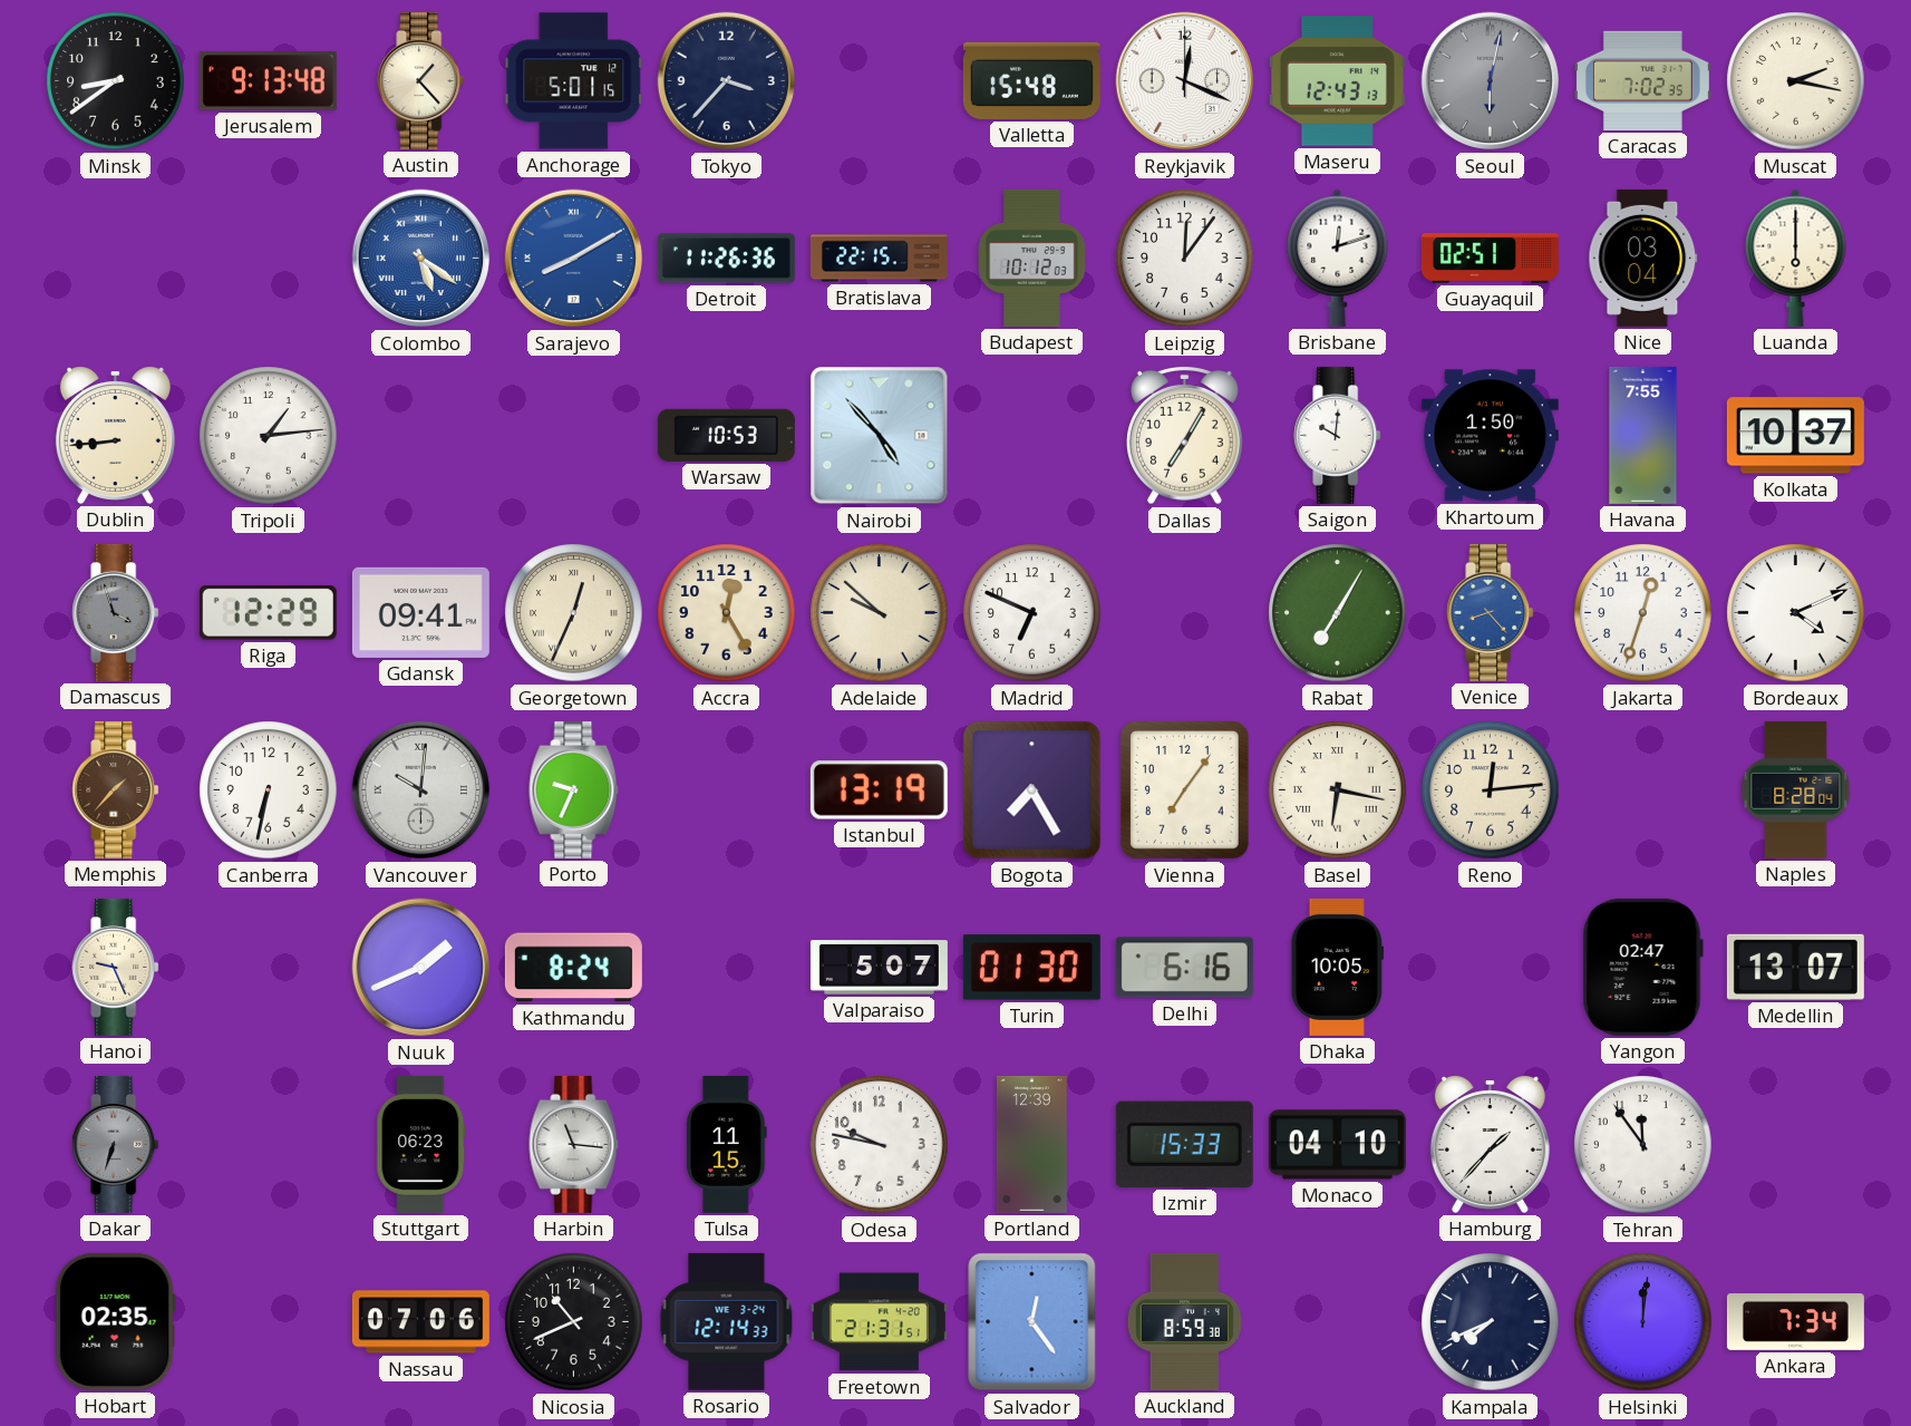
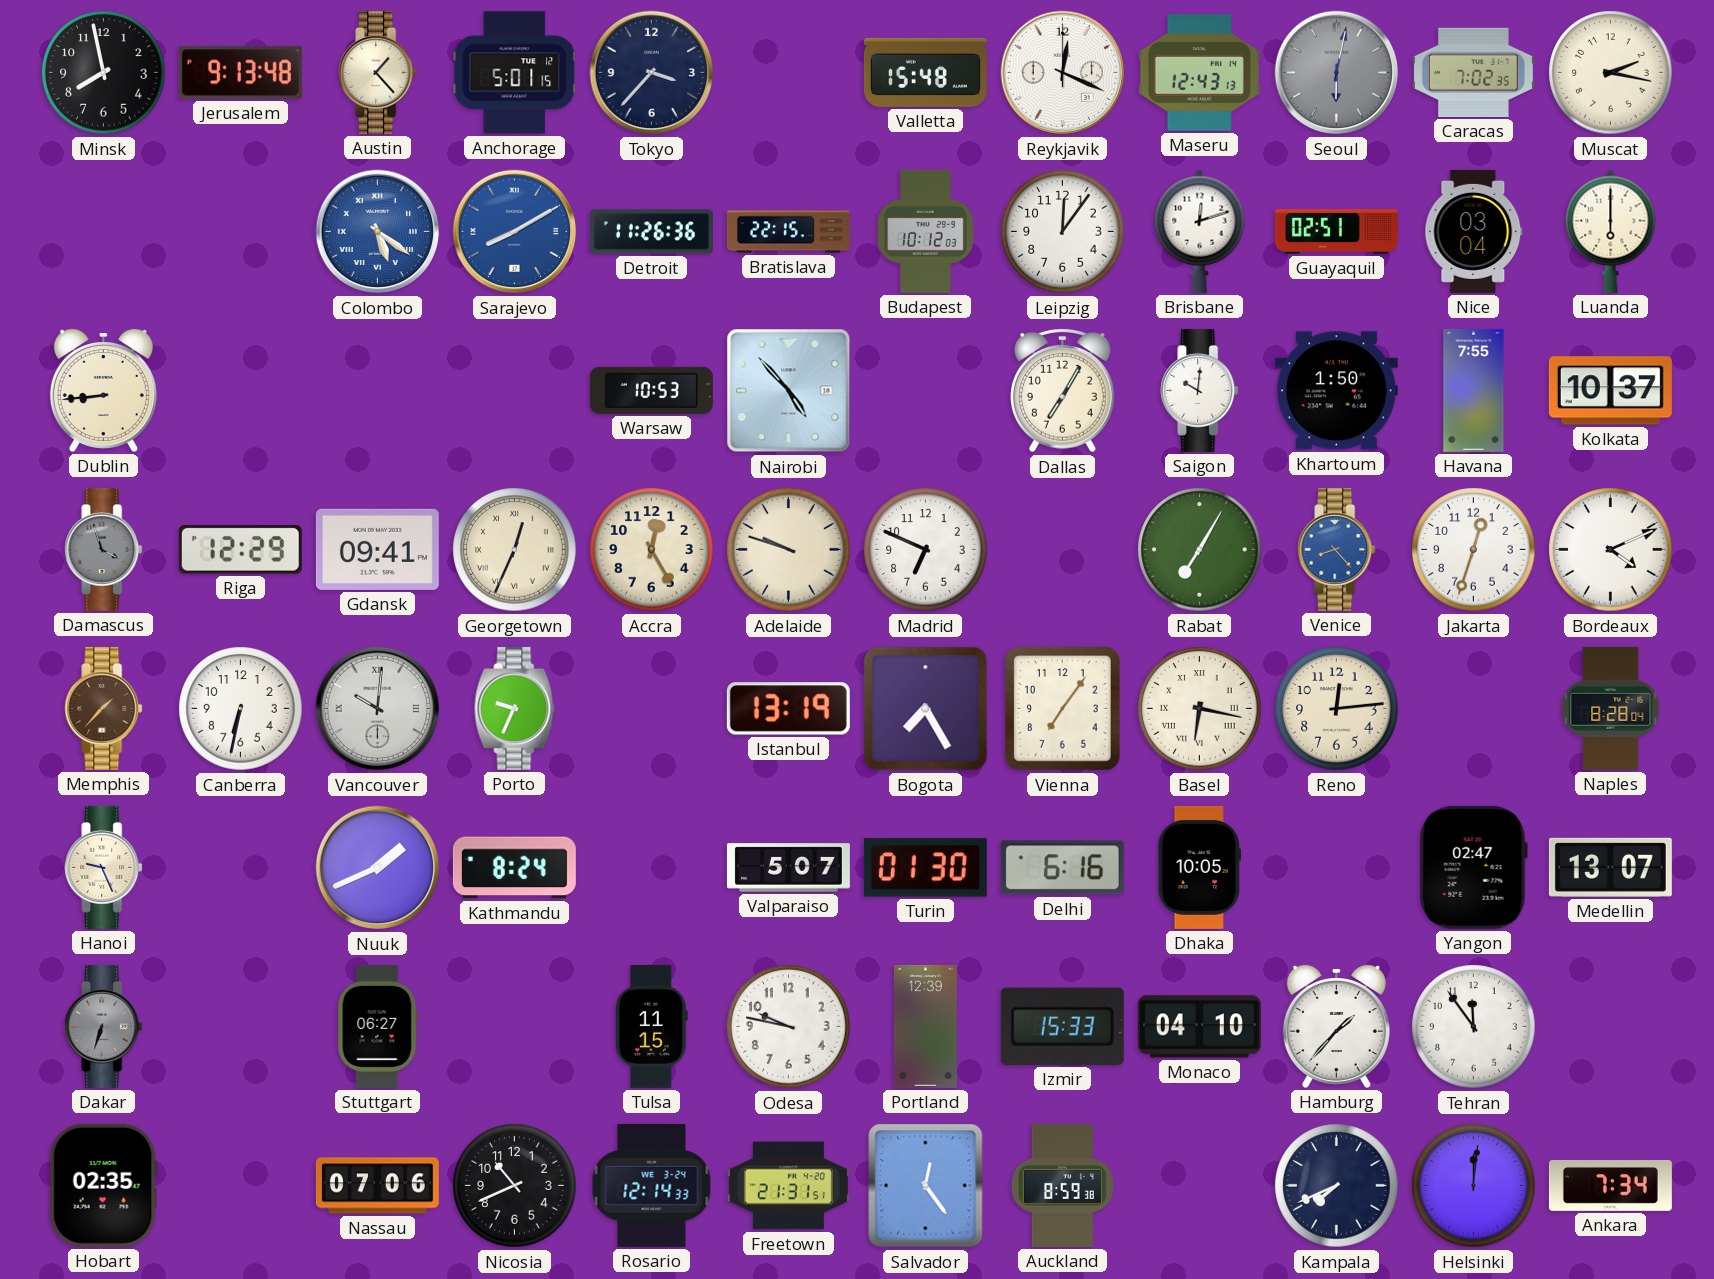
Minsk: 8:39 -> 7:58 (104, 73)
Tripoli: 1:14 -> none (269, 436)
Adelaide: 9:52 -> 9:48 (789, 550)
Stuttgart: 06:23 -> 06:27 (378, 1026)
Harbin: 11:16 -> none (574, 1144)
